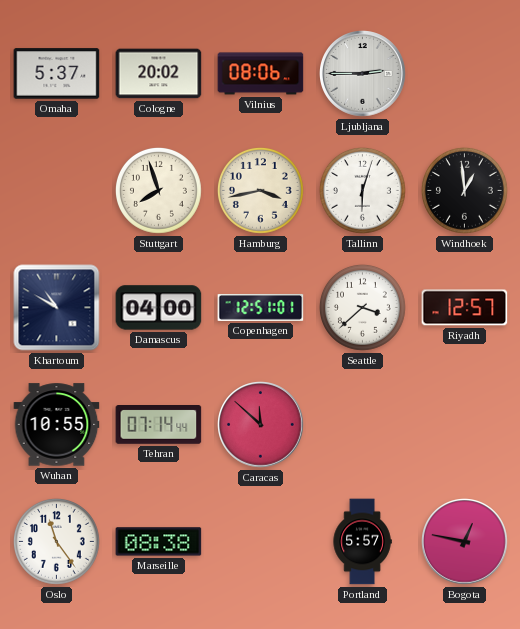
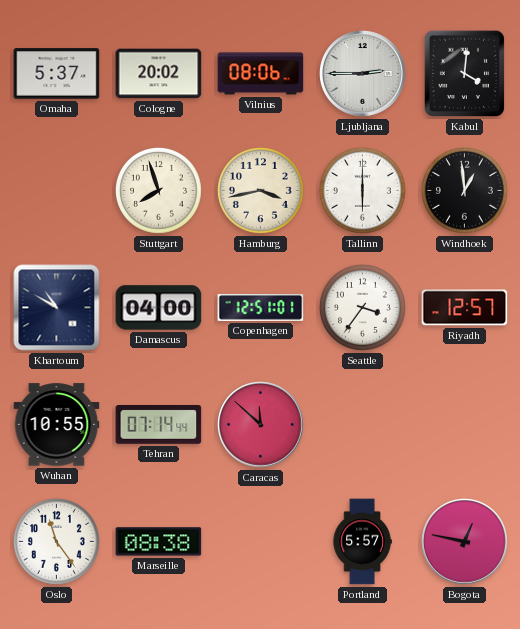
Kabul: none -> 4:01 (464, 74)
Tallinn: 6:03 -> 6:00 (362, 190)
Seattle: 3:38 -> 3:36 (362, 307)
